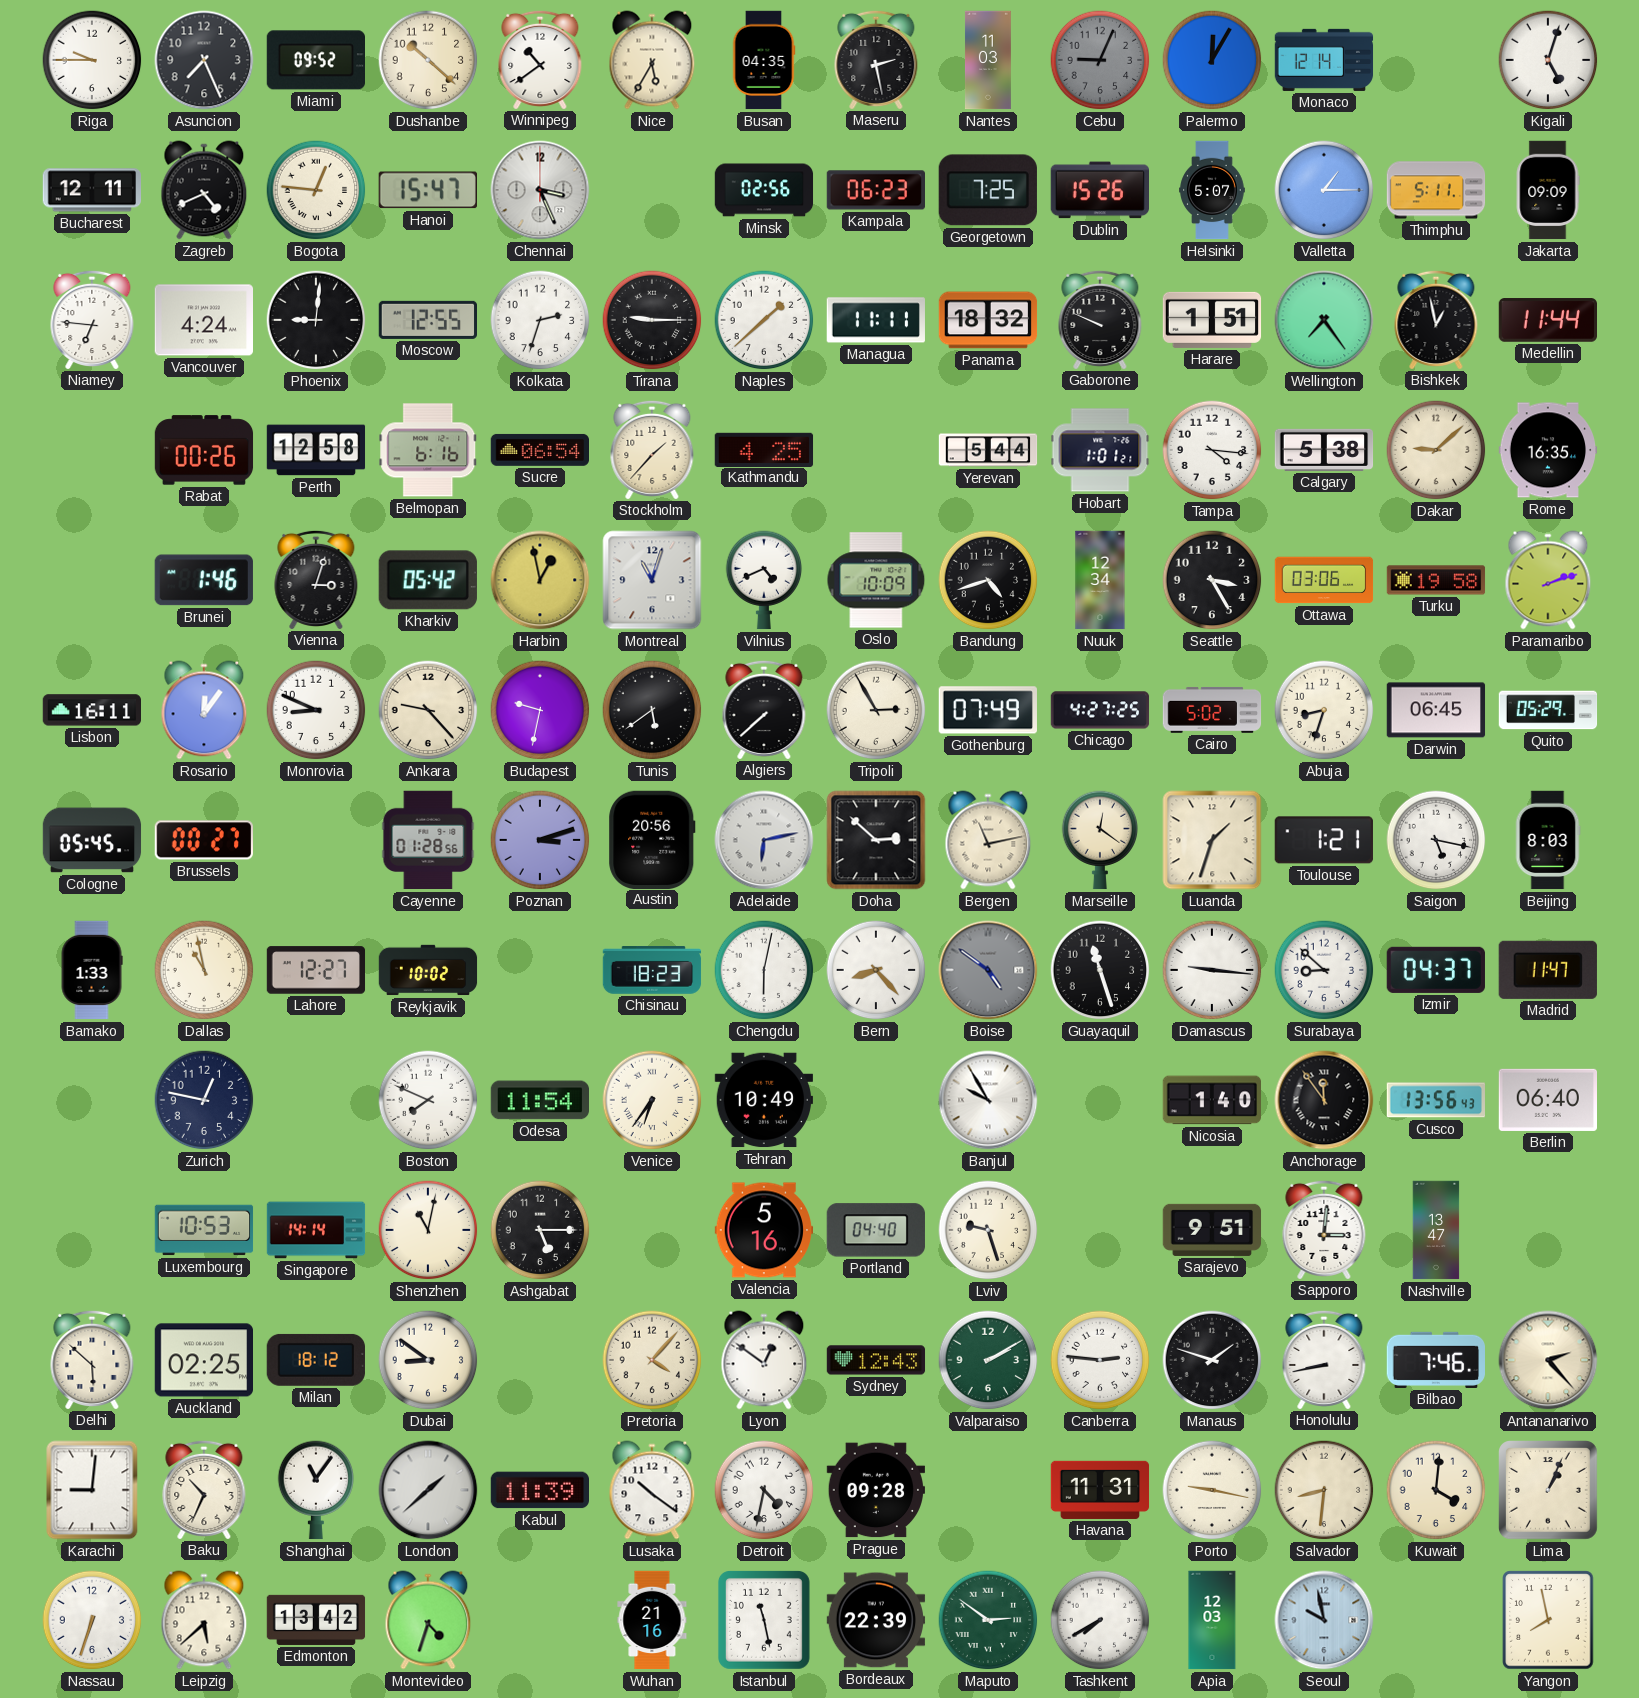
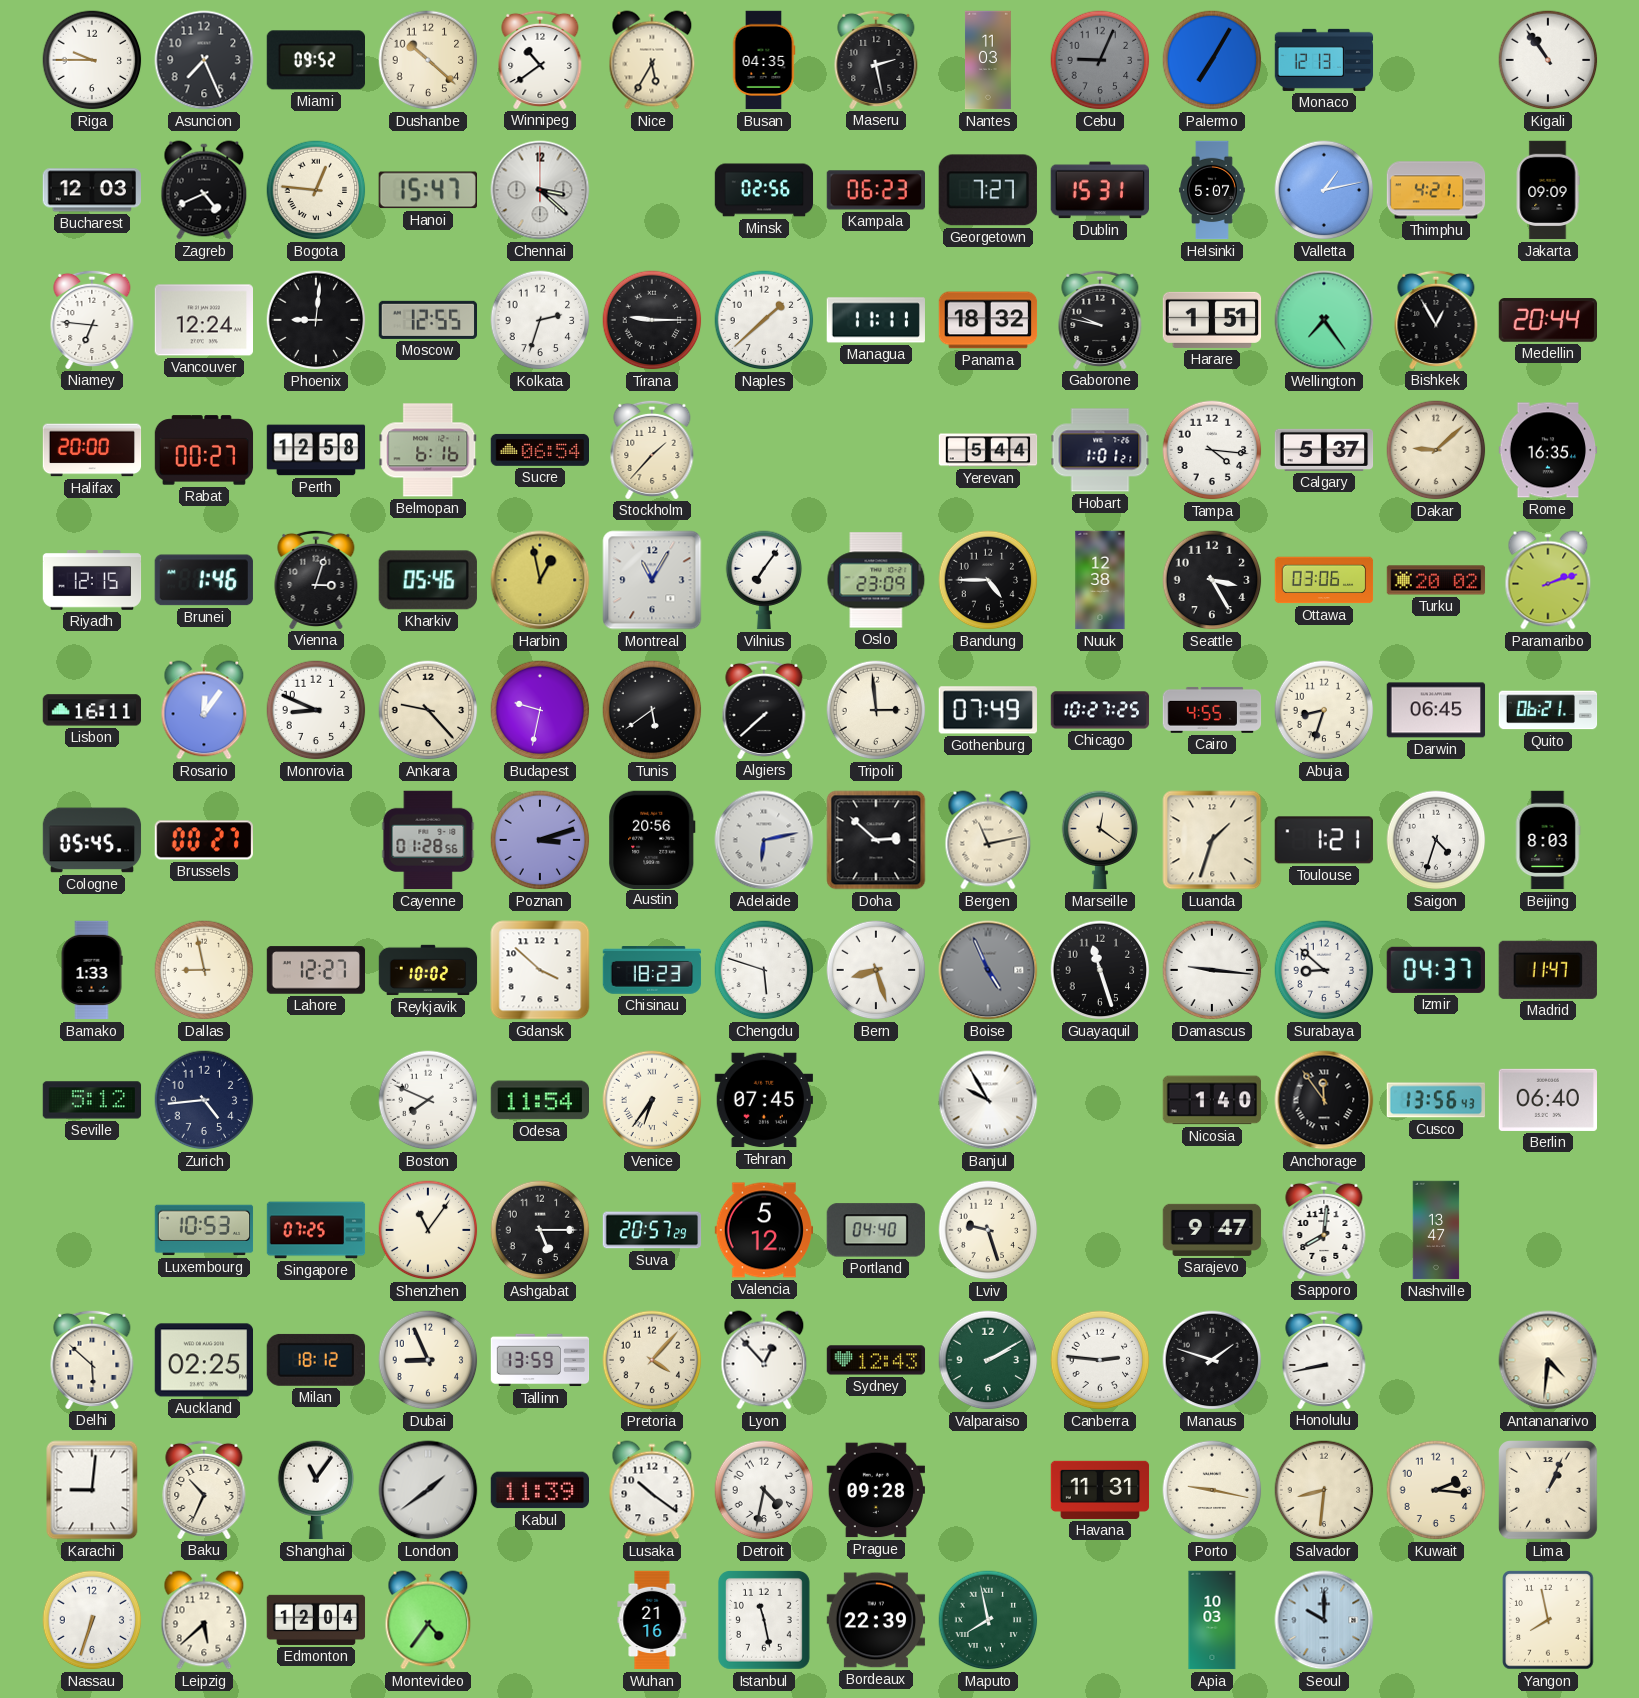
Palermo: 12:05 -> 7:05 (1212, 60)
Monaco: 12:14 -> 12:13 (1324, 60)
Kigali: 5:03 -> 10:54 (1548, 60)
Bucharest: 12:11 -> 12:03 (91, 190)
Chennai: 3:26 -> 3:22 (540, 190)
Georgetown: 7:25 -> 7:27 (988, 190)
Dublin: 15:26 -> 15:31 (1099, 190)
Valletta: 1:15 -> 1:13 (1324, 190)
Thimphu: 5:11 -> 4:21 (1436, 190)
Vancouver: 4:24 -> 12:24 (203, 320)
Gaborone: 9:49 -> 9:47 (1100, 319)
Bishkek: 12:58 -> 12:55 (1436, 319)
Medellin: 11:44 -> 20:44 (1547, 320)
Halifax: none -> 20:00 (92, 450)
Rabat: 00:26 -> 00:27 (204, 450)
Kathmandu: 4:25 -> none (764, 449)
Calgary: 5:38 -> 5:37 (1324, 450)
Riyadh: none -> 12:15 (92, 581)
Kharkiv: 05:42 -> 05:46 (428, 580)
Montreal: 11:03 -> 11:05 (652, 580)
Vilnius: 4:41 -> 7:06 (764, 580)
Oslo: 10:09 -> 23:09 (876, 580)
Bandung: 4:42 -> 4:45 (988, 580)
Nuuk: 12:34 -> 12:38 (1100, 580)
Turku: 19:58 -> 20:02 (1436, 580)
Tripoli: 2:55 -> 2:59 (876, 710)
Chicago: 4:27 -> 10:27 (1100, 710)
Cairo: 5:02 -> 4:55 (1212, 710)
Quito: 05:29 -> 06:21 (1548, 710)
Saigon: 5:17 -> 4:33 (1436, 840)
Dallas: 10:58 -> 8:58 (204, 970)
Gdansk: none -> 3:52 (540, 970)
Chengdu: 6:02 -> 5:48 (764, 970)
Bern: 8:23 -> 8:27 (876, 970)
Boise: 4:51 -> 4:56 (988, 970)
Seville: none -> 5:12 (92, 1100)
Zurich: 12:47 -> 4:44 (204, 1100)
Tehran: 10:49 -> 07:45 (763, 1100)
Singapore: 14:14 -> 07:25 (316, 1230)
Shenzhen: 11:02 -> 11:06 (428, 1230)
Suva: none -> 20:57 (652, 1230)
Valencia: 5:16 -> 5:12 (764, 1230)
Sarajevo: 9:51 -> 9:47 (1212, 1230)
Sapporo: 3:01 -> 8:01 (1324, 1229)
Dubai: 8:51 -> 8:56 (428, 1360)
Tallinn: none -> 13:59 (540, 1360)
Lyon: 12:51 -> 12:53 (764, 1360)
Bilbao: 7:46 -> none (1436, 1360)
Antananarivo: 2:23 -> 4:31 (1548, 1360)
London: 1:38 -> 1:39 (428, 1490)
Kuwait: 4:01 -> 2:16 (1436, 1490)
Edmonton: 13:42 -> 12:04 (316, 1620)
Montevideo: 4:33 -> 4:36 (428, 1620)
Maputo: 2:51 -> 7:58 (988, 1620)
Tashkent: 7:40 -> none (1100, 1620)
Apia: 12:03 -> 10:03 (1212, 1620)
Seoul: 9:58 -> 10:00 (1324, 1620)
